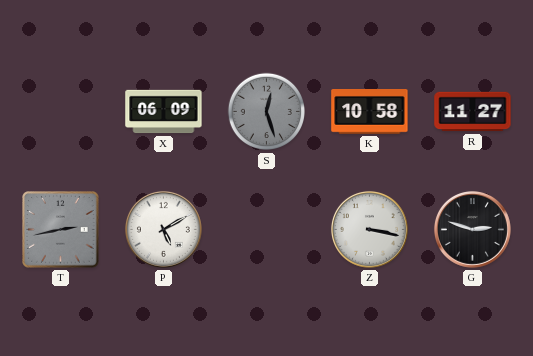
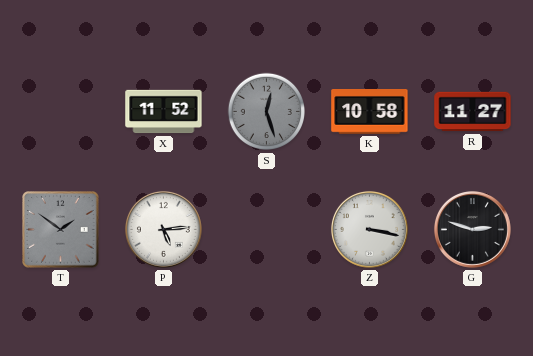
X: 06:09 -> 11:52 (164, 112)
T: 2:43 -> 1:51 (61, 230)
P: 5:10 -> 5:14 (163, 229)
